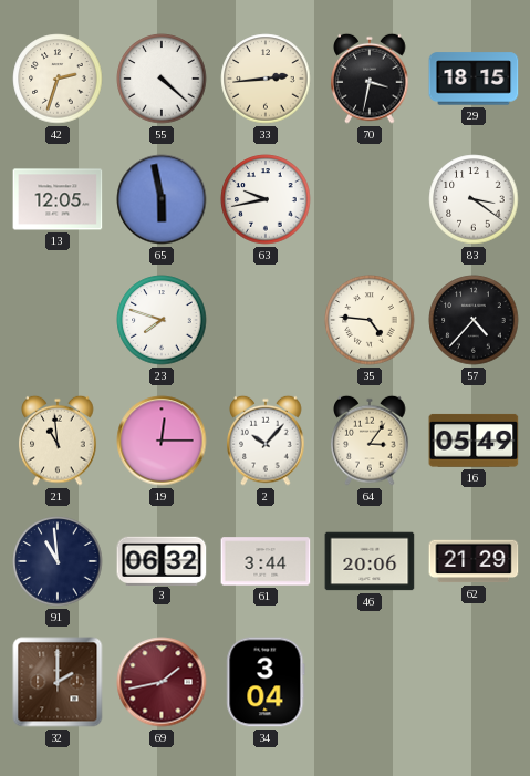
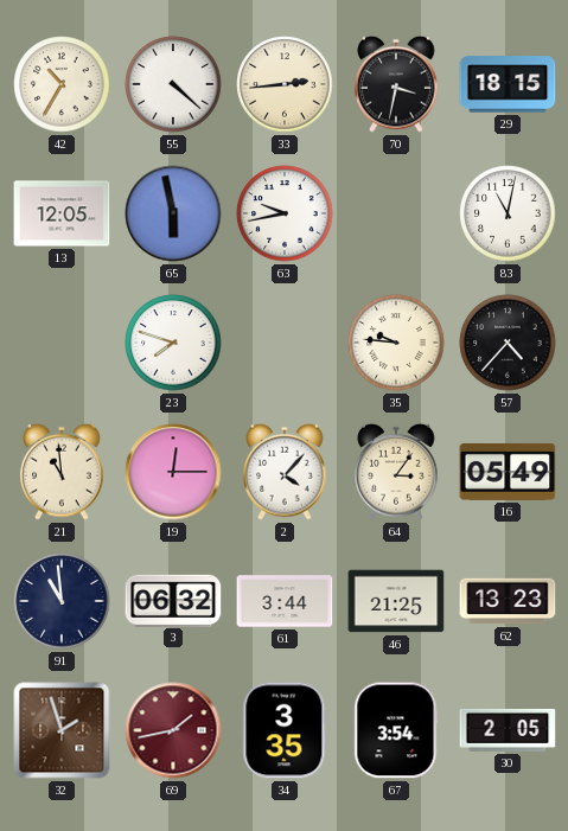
42: 2:33 -> 10:35 (62, 84)
83: 3:21 -> 11:02 (508, 213)
35: 4:46 -> 9:46 (396, 343)
2: 10:07 -> 4:07 (285, 472)
46: 20:06 -> 21:25 (396, 601)
62: 21:29 -> 13:23 (508, 601)
32: 2:00 -> 1:57 (62, 730)
34: 3:04 -> 3:35 (285, 730)
67: none -> 3:54 (396, 730)
30: none -> 2:05 (508, 730)
